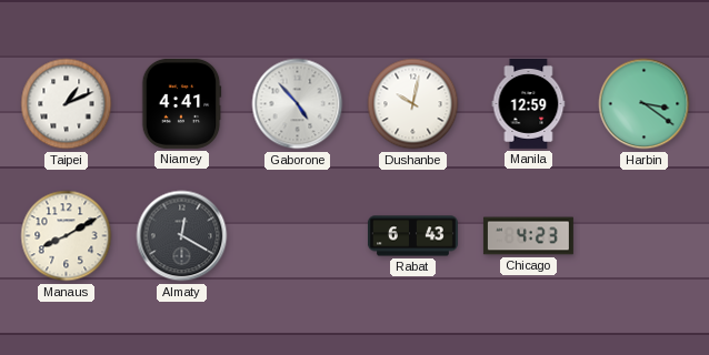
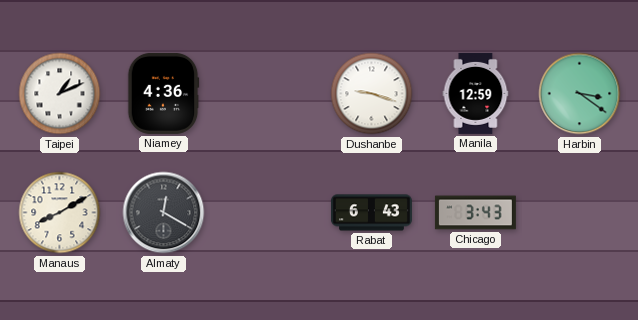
Niamey: 4:41 -> 4:36 (163, 93)
Gaborone: 4:53 -> none (298, 104)
Dushanbe: 10:02 -> 9:18 (372, 94)
Chicago: 4:23 -> 3:43 (475, 213)
